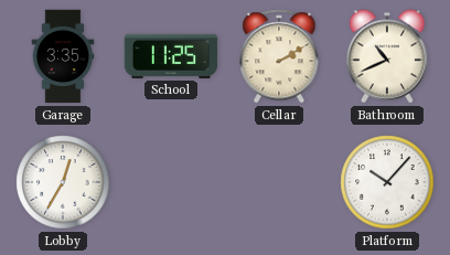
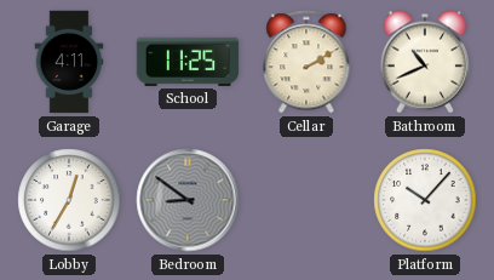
Garage: 3:35 -> 4:11 (69, 62)
Bedroom: none -> 8:51 (188, 200)
